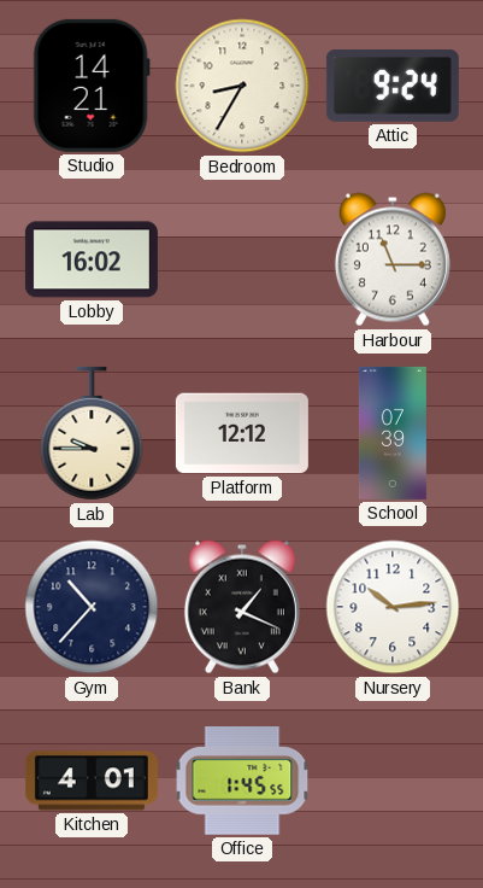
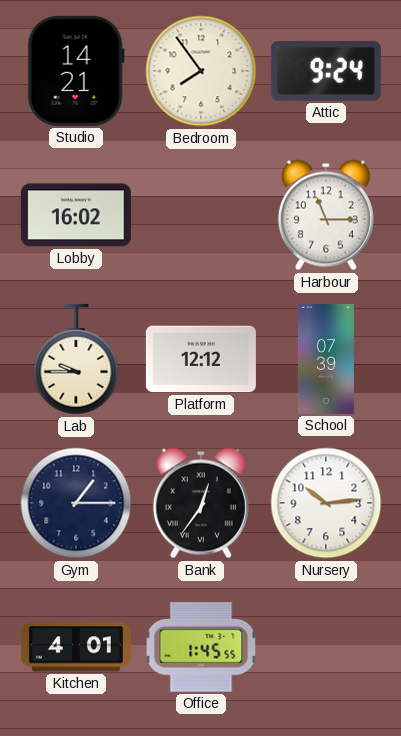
Bedroom: 8:35 -> 7:54 (201, 71)
Gym: 10:37 -> 1:15 (76, 503)
Bank: 1:19 -> 12:36 (201, 503)
